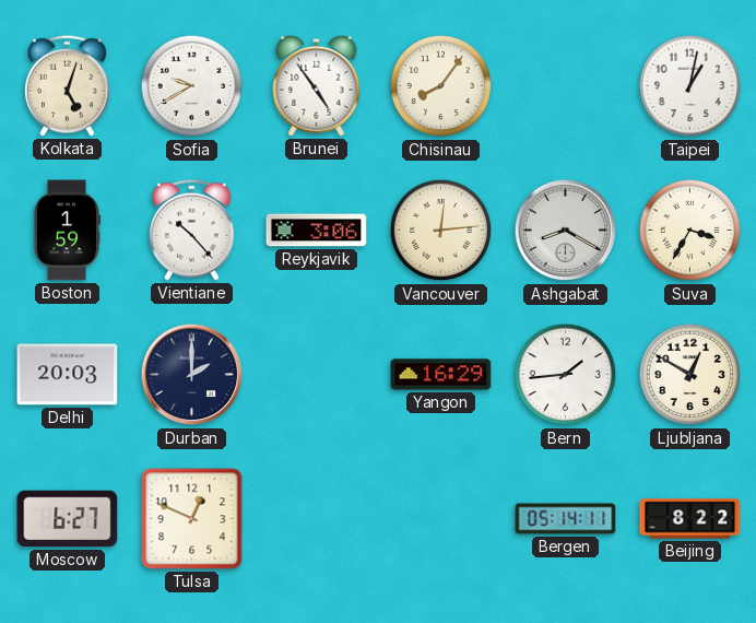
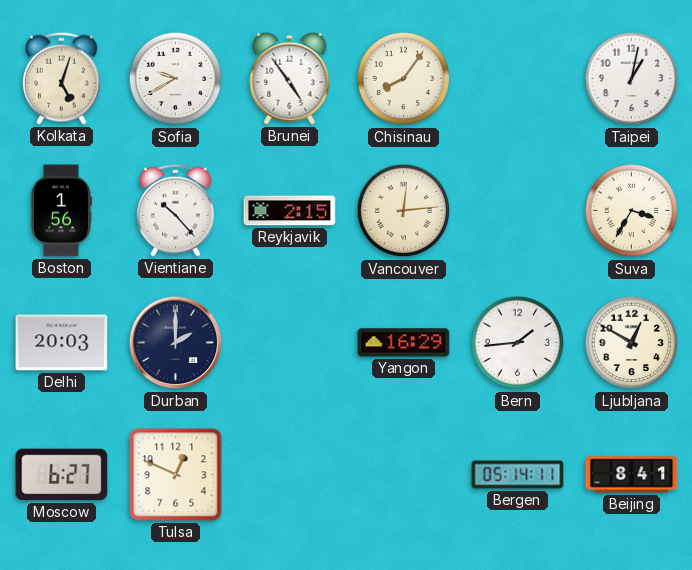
Boston: 1:59 -> 1:56 (61, 211)
Reykjavik: 3:06 -> 2:15 (290, 211)
Ashgabat: 8:20 -> none (566, 231)
Beijing: 8:22 -> 8:41 (632, 475)
